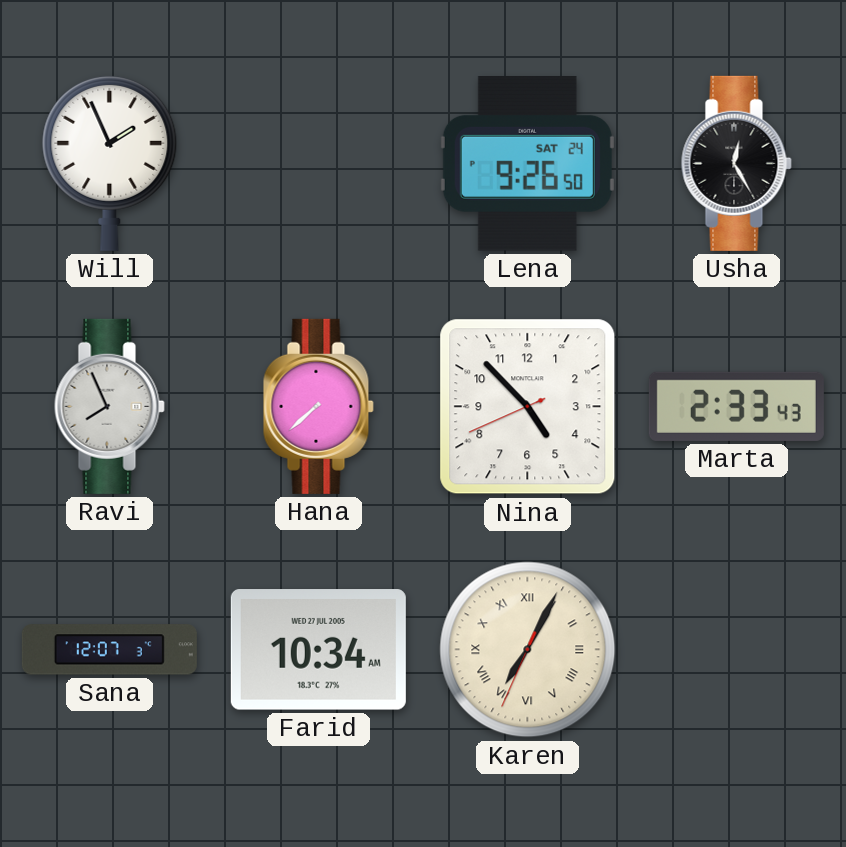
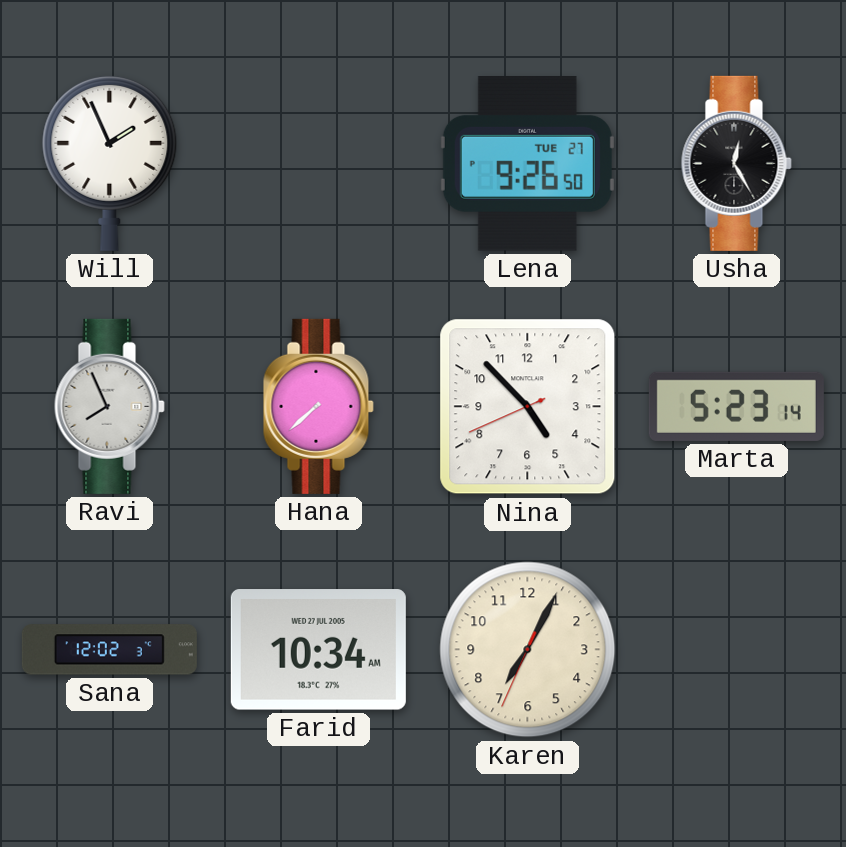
Lena date: SAT 24 -> TUE 27 (527, 164)
Marta: 2:33 -> 5:23 (736, 406)
Sana: 12:07 -> 12:02 (109, 650)
Karen numerals: Roman -> Arabic (528, 650)
